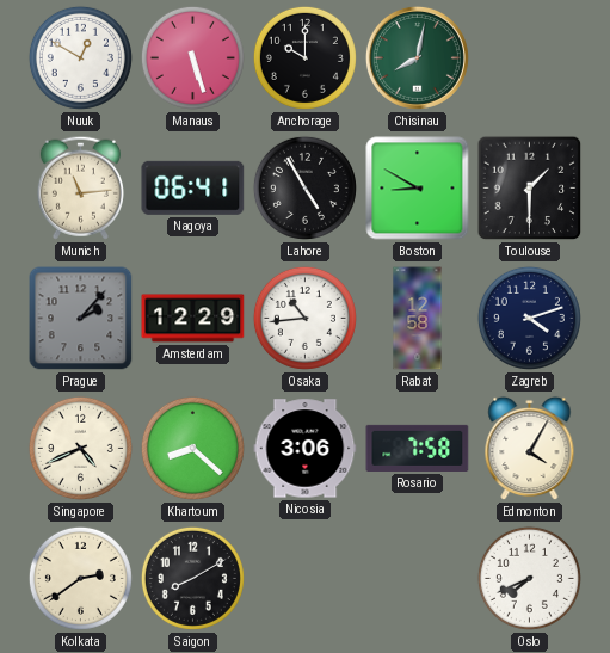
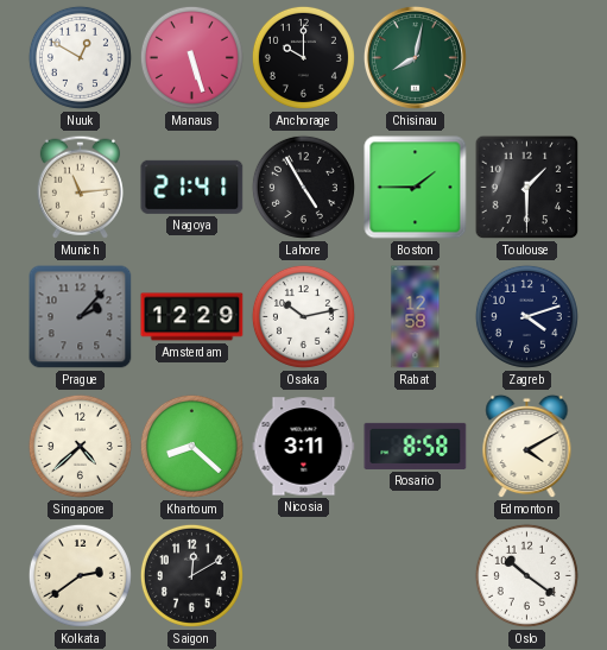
Nagoya: 06:41 -> 21:41 (192, 187)
Boston: 8:50 -> 1:45 (416, 188)
Osaka: 10:44 -> 10:13 (303, 316)
Singapore: 4:41 -> 4:38 (80, 446)
Nicosia: 3:06 -> 3:11 (304, 447)
Rosario: 7:58 -> 8:58 (416, 446)
Edmonton: 4:05 -> 4:10 (527, 447)
Saigon: 8:10 -> 12:10 (191, 575)
Oslo: 7:41 -> 10:21 (526, 575)
